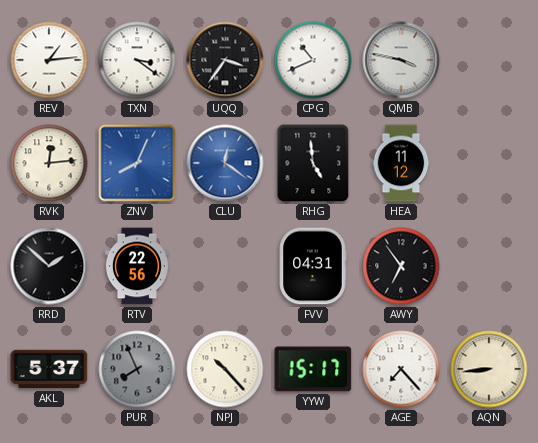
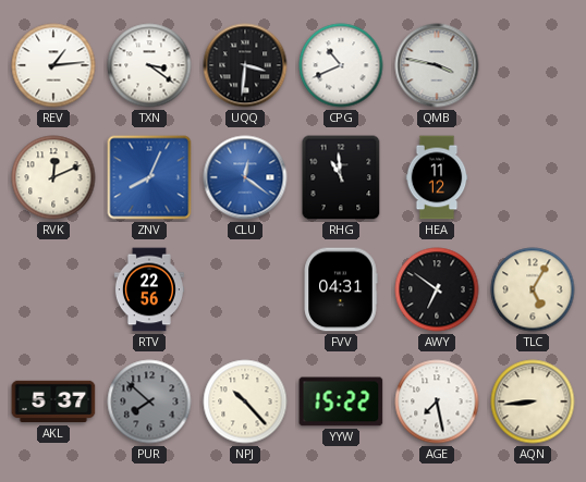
UQQ: 3:36 -> 3:31 (245, 65)
RVK: 12:14 -> 12:11 (53, 177)
RHG: 4:59 -> 10:59 (341, 177)
RRD: 1:52 -> none (49, 266)
AWY: 6:54 -> 6:51 (437, 289)
TLC: none -> 5:05 (533, 289)
PUR: 7:56 -> 7:52 (149, 401)
YYW: 15:17 -> 15:22 (341, 401)
AGE: 7:23 -> 7:28 (437, 401)
